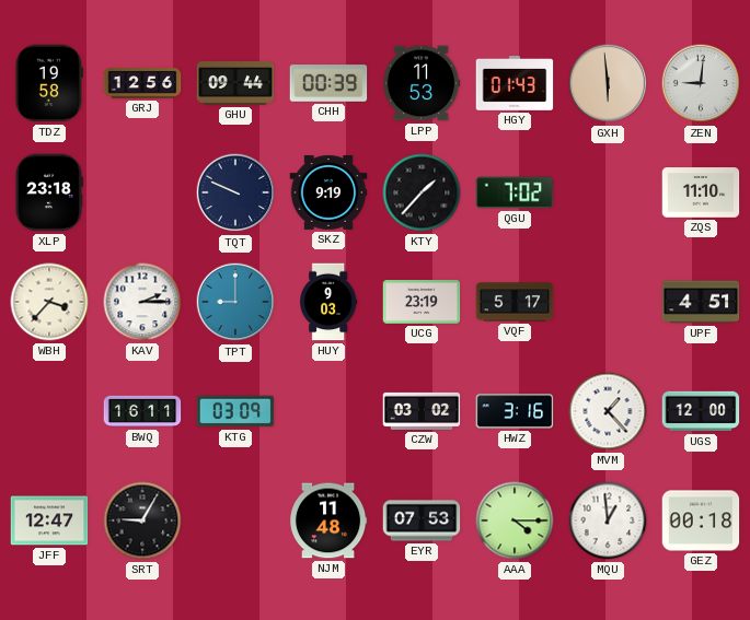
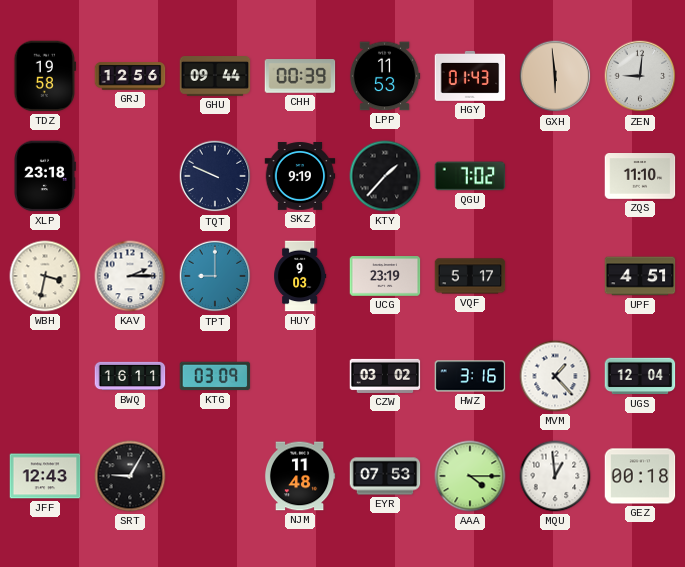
WBH: 3:37 -> 3:32 (45, 276)
UGS: 12:00 -> 12:04 (640, 376)
JFF: 12:47 -> 12:43 (45, 476)
